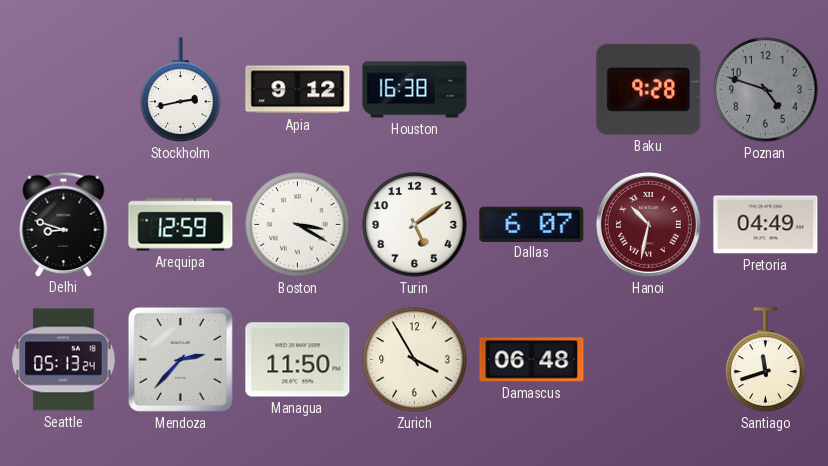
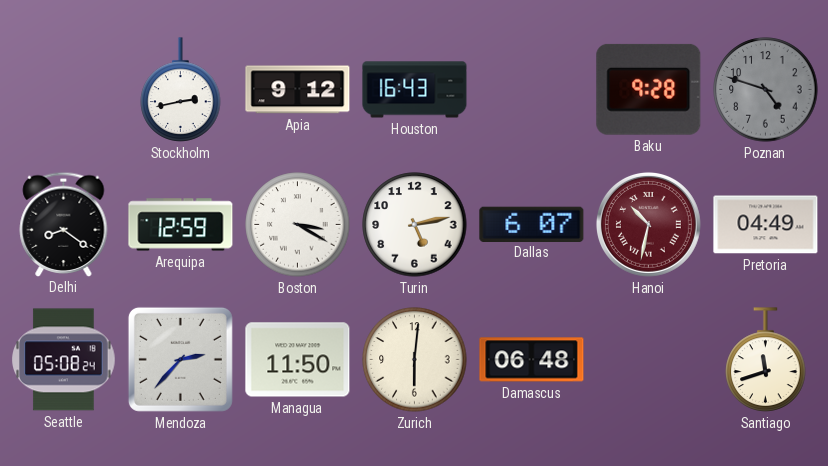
Houston: 16:38 -> 16:43 (415, 90)
Delhi: 8:48 -> 8:21 (64, 224)
Turin: 5:09 -> 5:13 (415, 225)
Seattle: 05:13 -> 05:08 (64, 360)
Zurich: 3:55 -> 6:01 (415, 360)
